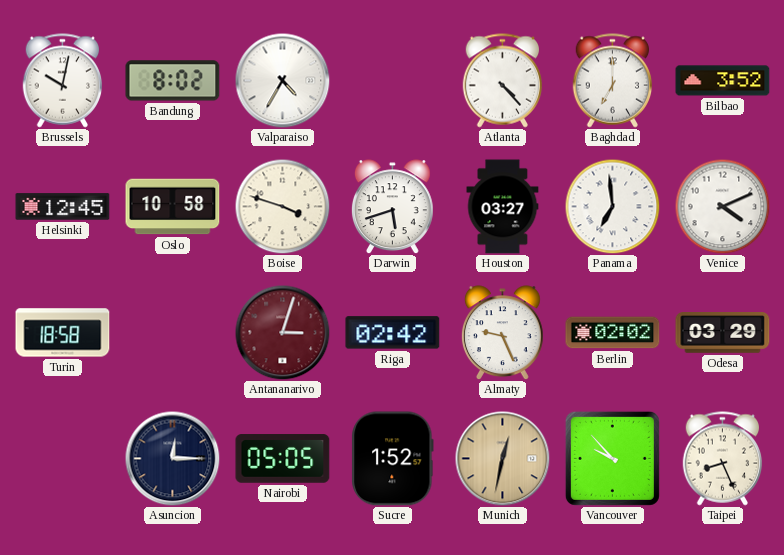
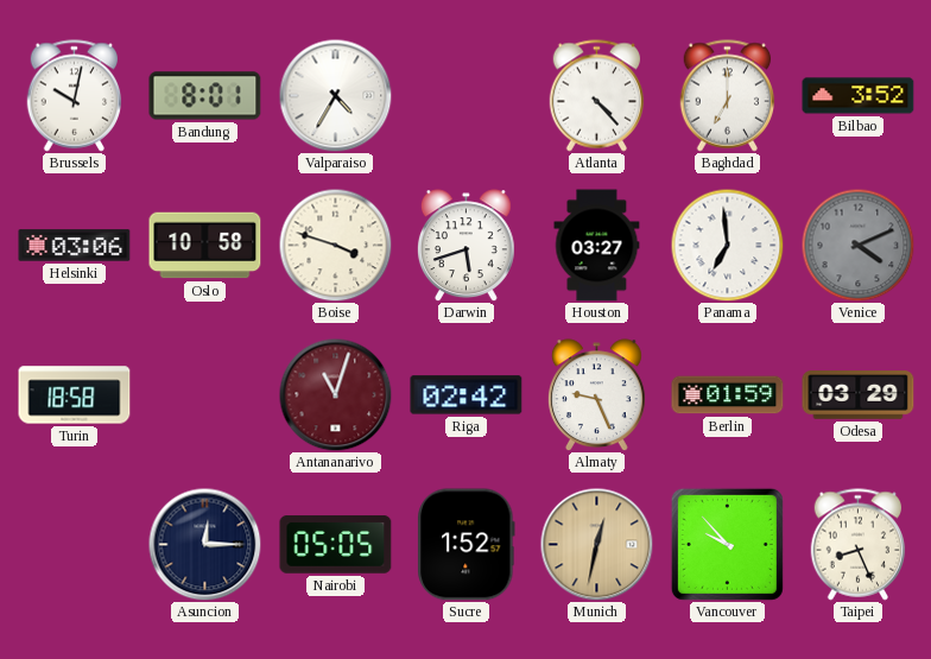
Bandung: 8:02 -> 8:01 (205, 96)
Helsinki: 12:45 -> 03:06 (75, 246)
Venice dial: white -> grey (857, 245)
Antananarivo: 3:03 -> 11:03 (335, 394)
Berlin: 02:02 -> 01:59 (728, 395)
